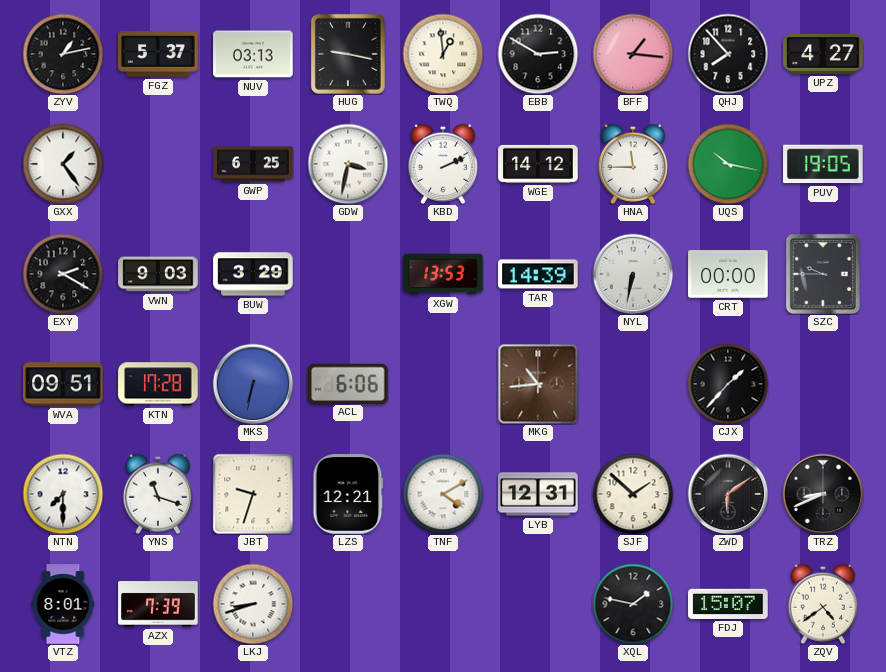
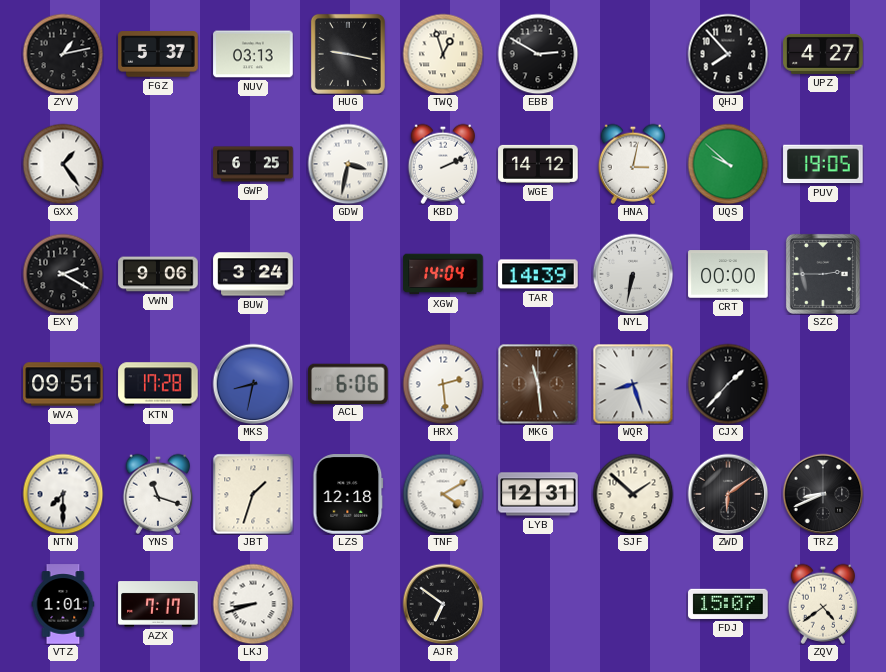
TWQ: 12:59 -> 12:57 (443, 54)
BFF: 1:16 -> none (633, 54)
HNA: 11:45 -> 3:02 (633, 164)
UQS: 10:17 -> 9:52 (728, 164)
VWN: 9:03 -> 9:06 (158, 274)
BUW: 3:29 -> 3:24 (253, 274)
XGW: 13:53 -> 14:04 (443, 274)
SZC: 9:45 -> 2:45 (823, 274)
MKS: 6:32 -> 8:32 (253, 384)
HRX: none -> 2:29 (443, 384)
MKG: 10:44 -> 11:29 (538, 384)
WQR: none -> 8:27 (633, 384)
JBT: 9:33 -> 1:33 (253, 494)
LZS: 12:21 -> 12:18 (348, 494)
VTZ: 8:01 -> 1:01 (63, 604)
AZX: 7:39 -> 7:17 (158, 604)
AJR: none -> 6:51 (443, 604)
XQL: 1:47 -> none (633, 604)
